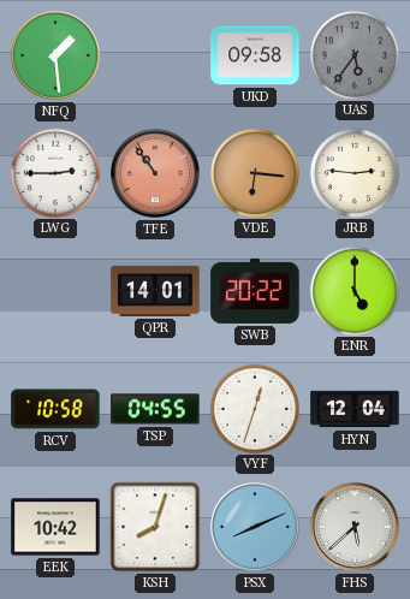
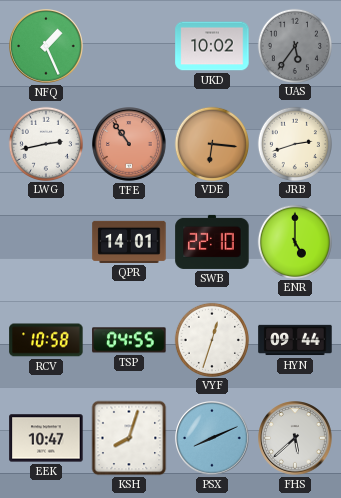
NFQ: 1:29 -> 1:26 (46, 46)
UKD: 09:58 -> 10:02 (212, 46)
LWG: 2:45 -> 2:43 (45, 143)
JRB: 2:46 -> 2:42 (294, 143)
SWB: 20:22 -> 22:10 (212, 242)
HYN: 12:04 -> 09:44 (295, 340)
EEK: 10:42 -> 10:47 (46, 438)
